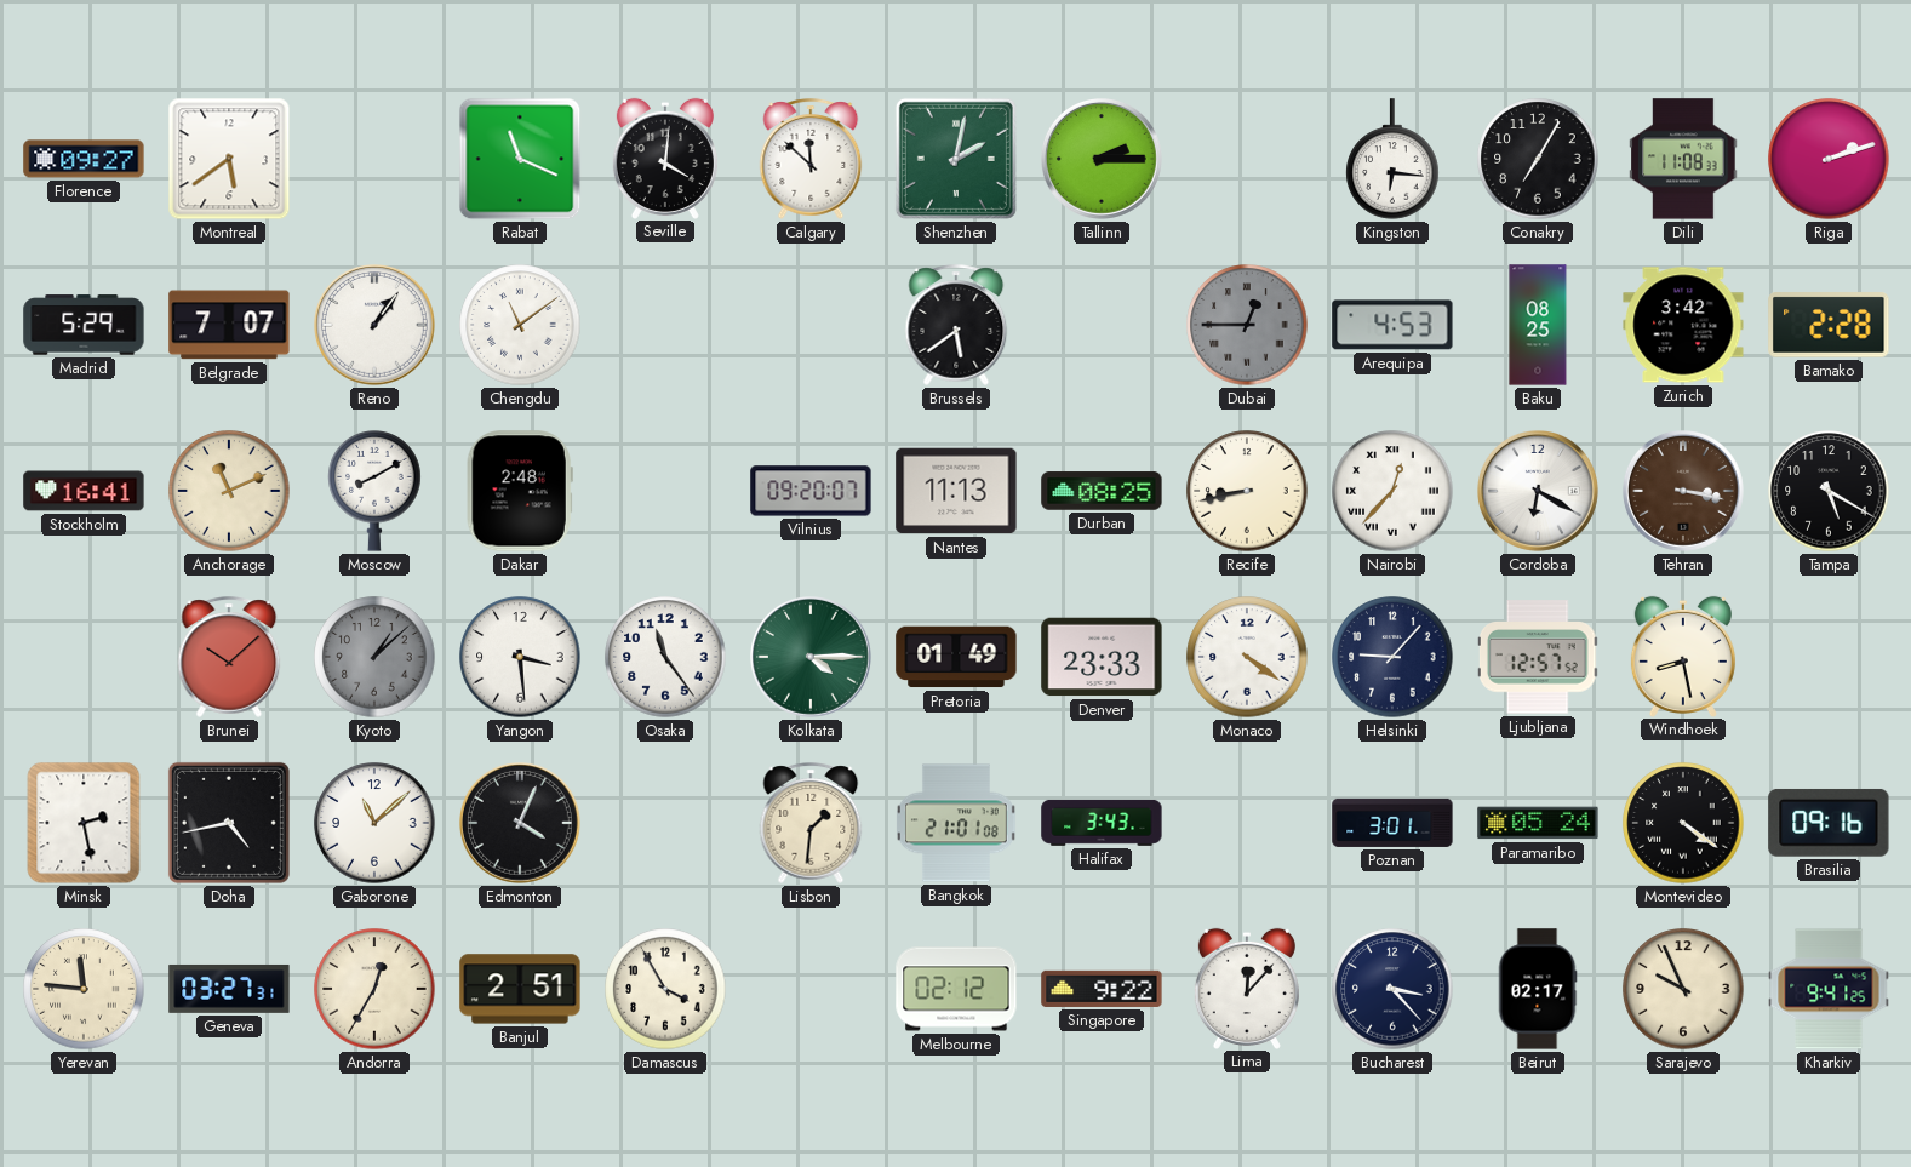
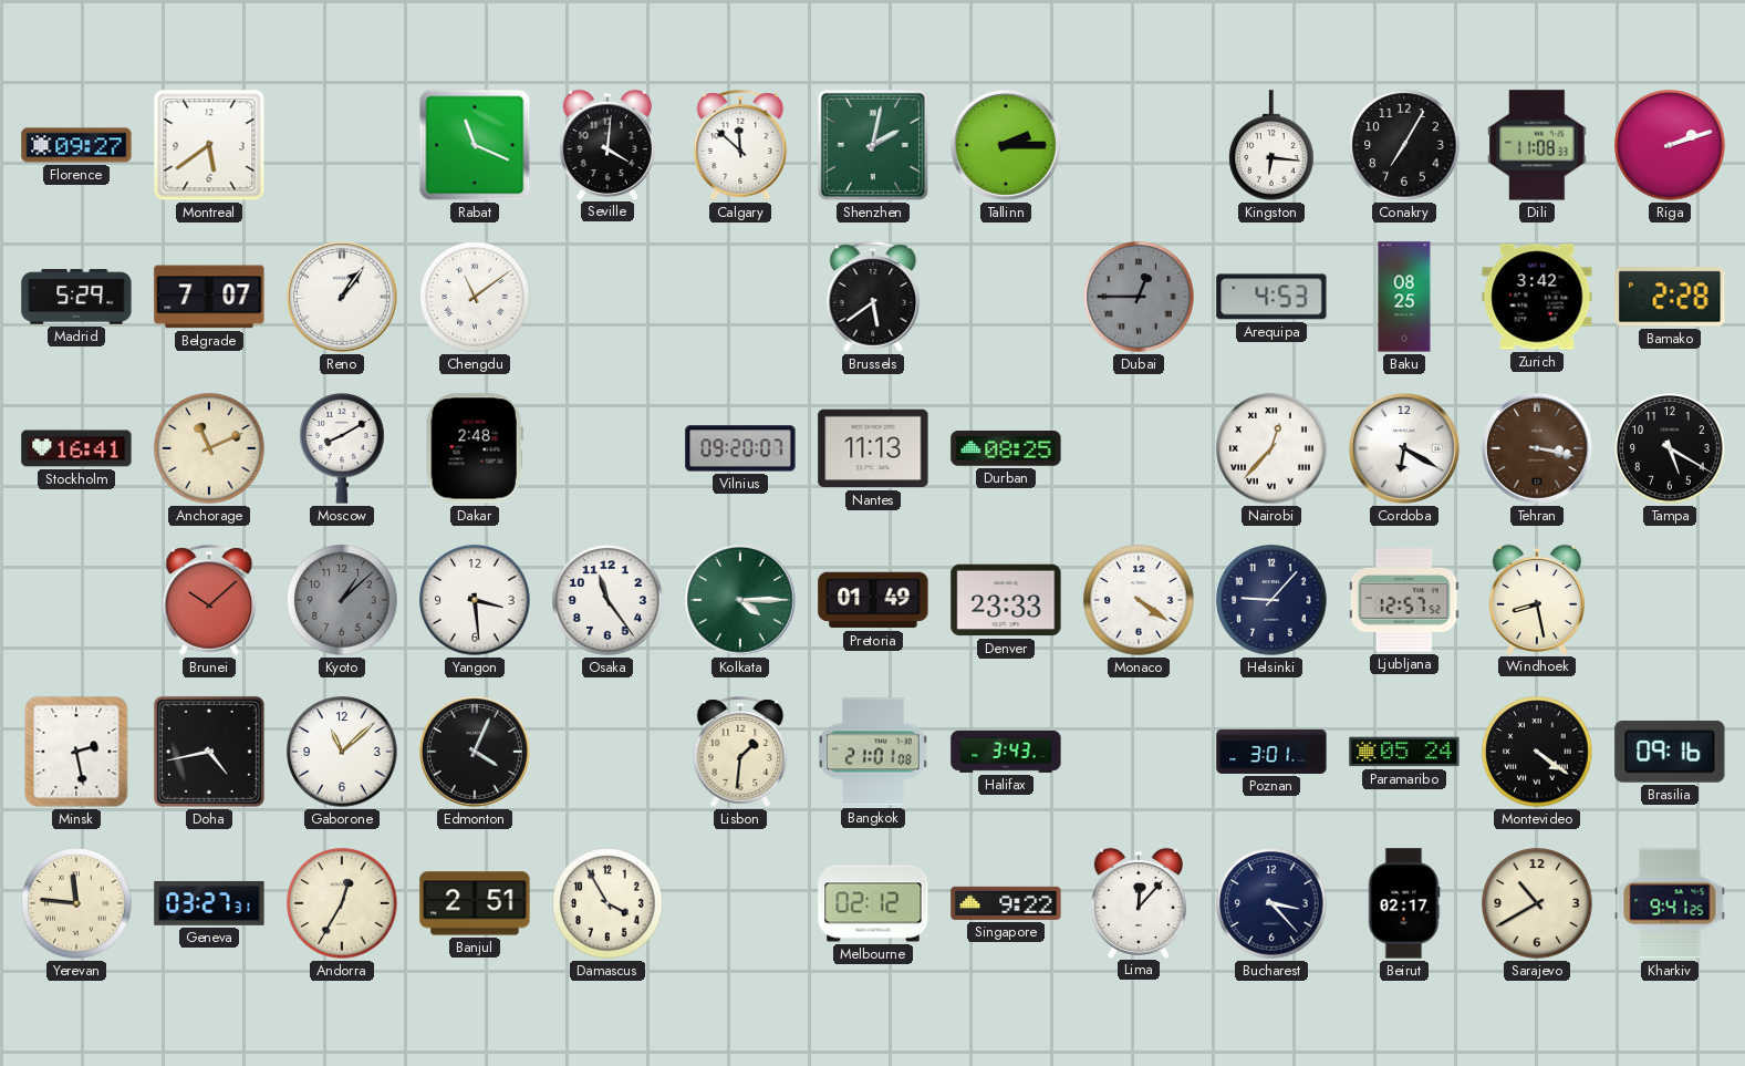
Recife: 8:43 -> none (1247, 491)
Sarajevo: 9:56 -> 10:40 (1537, 903)
